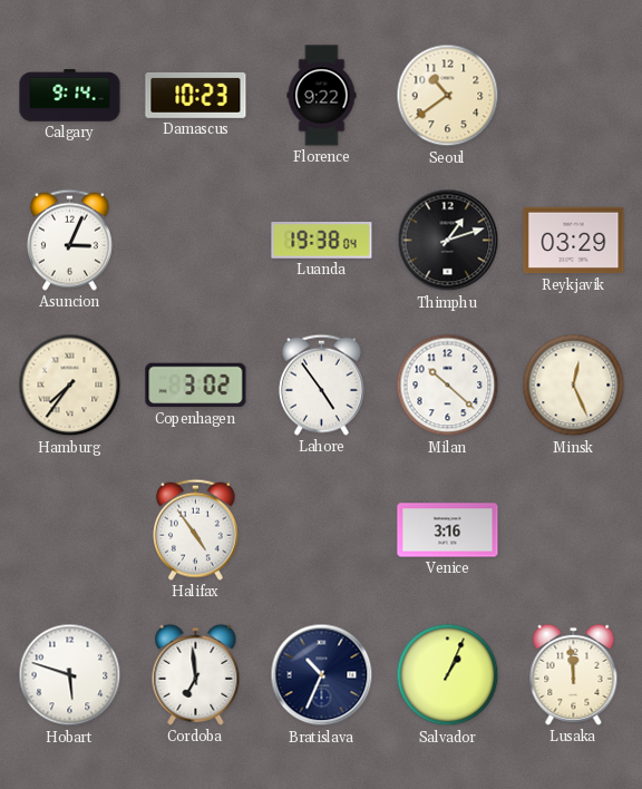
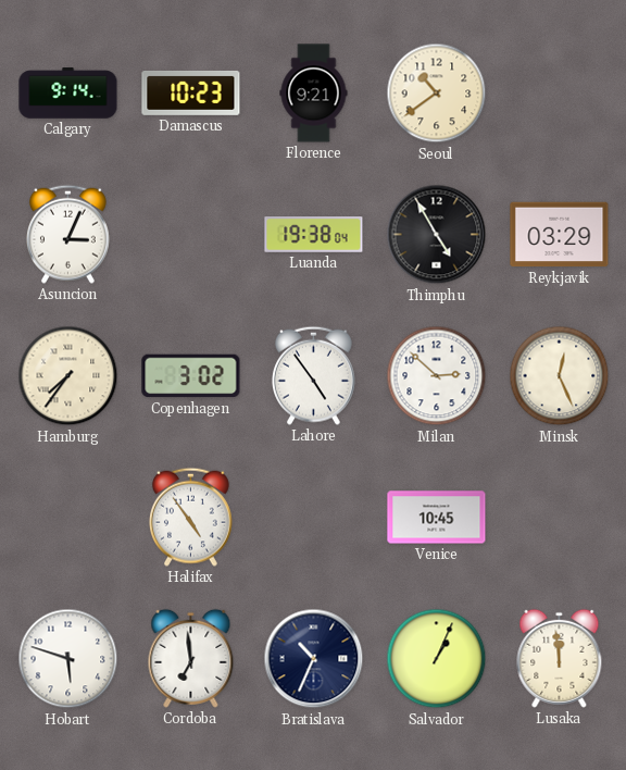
Florence: 9:22 -> 9:21 (314, 94)
Thimphu: 1:12 -> 4:55 (437, 235)
Milan: 10:22 -> 2:52 (437, 376)
Venice: 3:16 -> 10:45 (437, 518)
